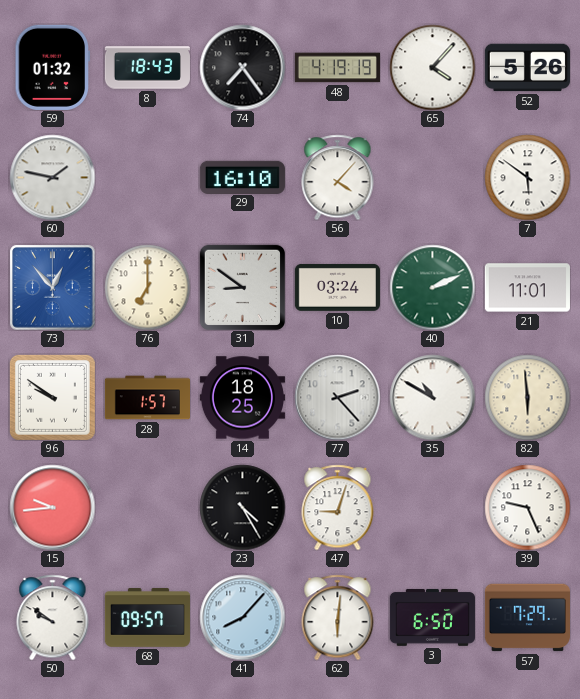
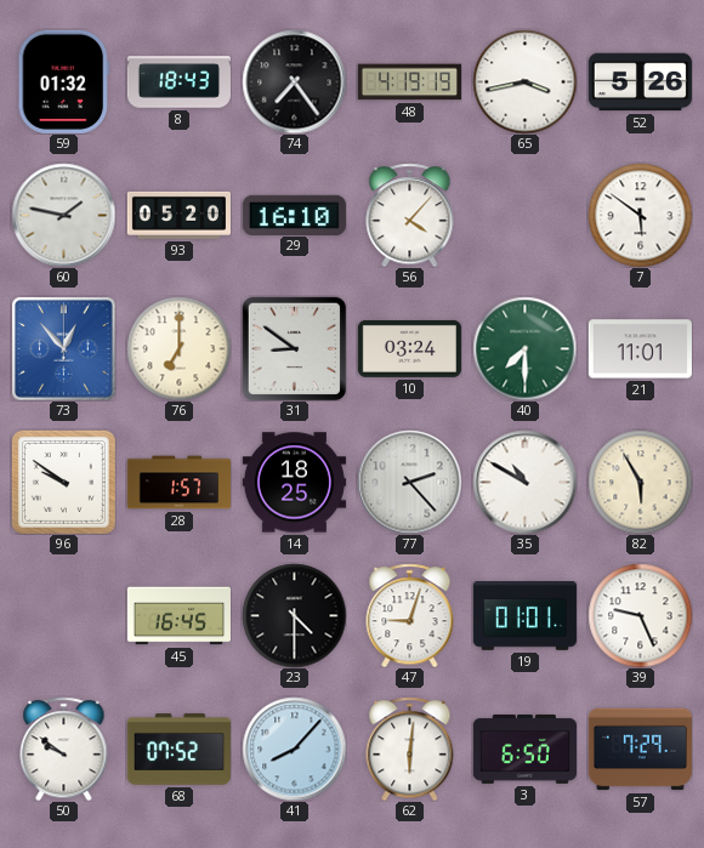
65: 4:07 -> 3:43 (524, 81)
93: none -> 05:20 (178, 215)
40: 2:11 -> 7:30 (524, 348)
82: 5:59 -> 5:55 (640, 482)
15: 9:44 -> none (52, 507)
45: none -> 16:45 (178, 616)
23: 4:25 -> 4:30 (294, 615)
19: none -> 01:01 (524, 616)
68: 09:57 -> 07:52 (178, 750)
